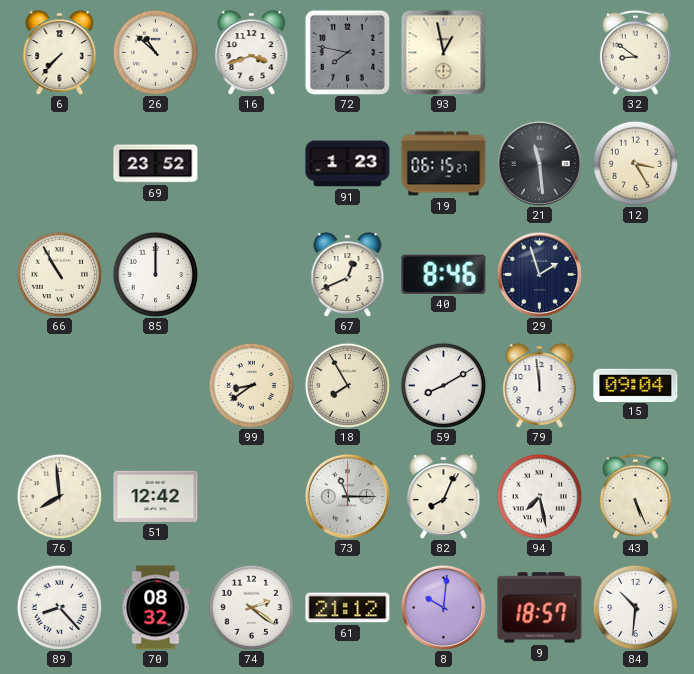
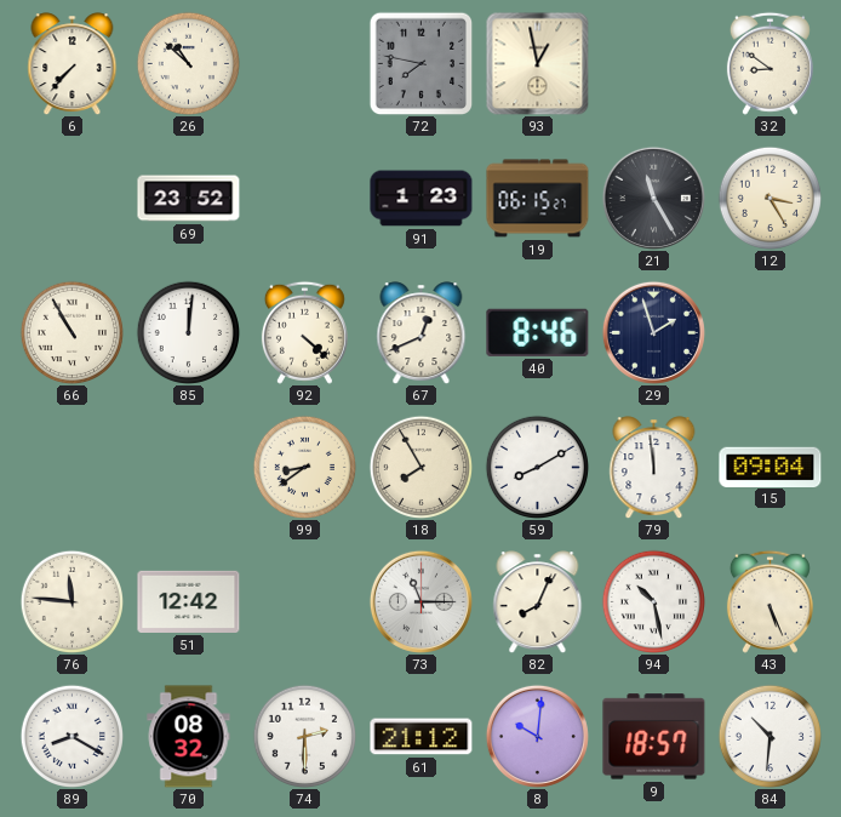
16: 3:42 -> none (252, 53)
21: 11:29 -> 11:25 (653, 198)
85: 12:00 -> 12:01 (188, 332)
92: none -> 4:22 (304, 332)
76: 7:59 -> 11:46 (71, 601)
94: 7:28 -> 10:28 (653, 601)
89: 8:23 -> 8:20 (71, 736)
74: 2:21 -> 2:30 (304, 736)
